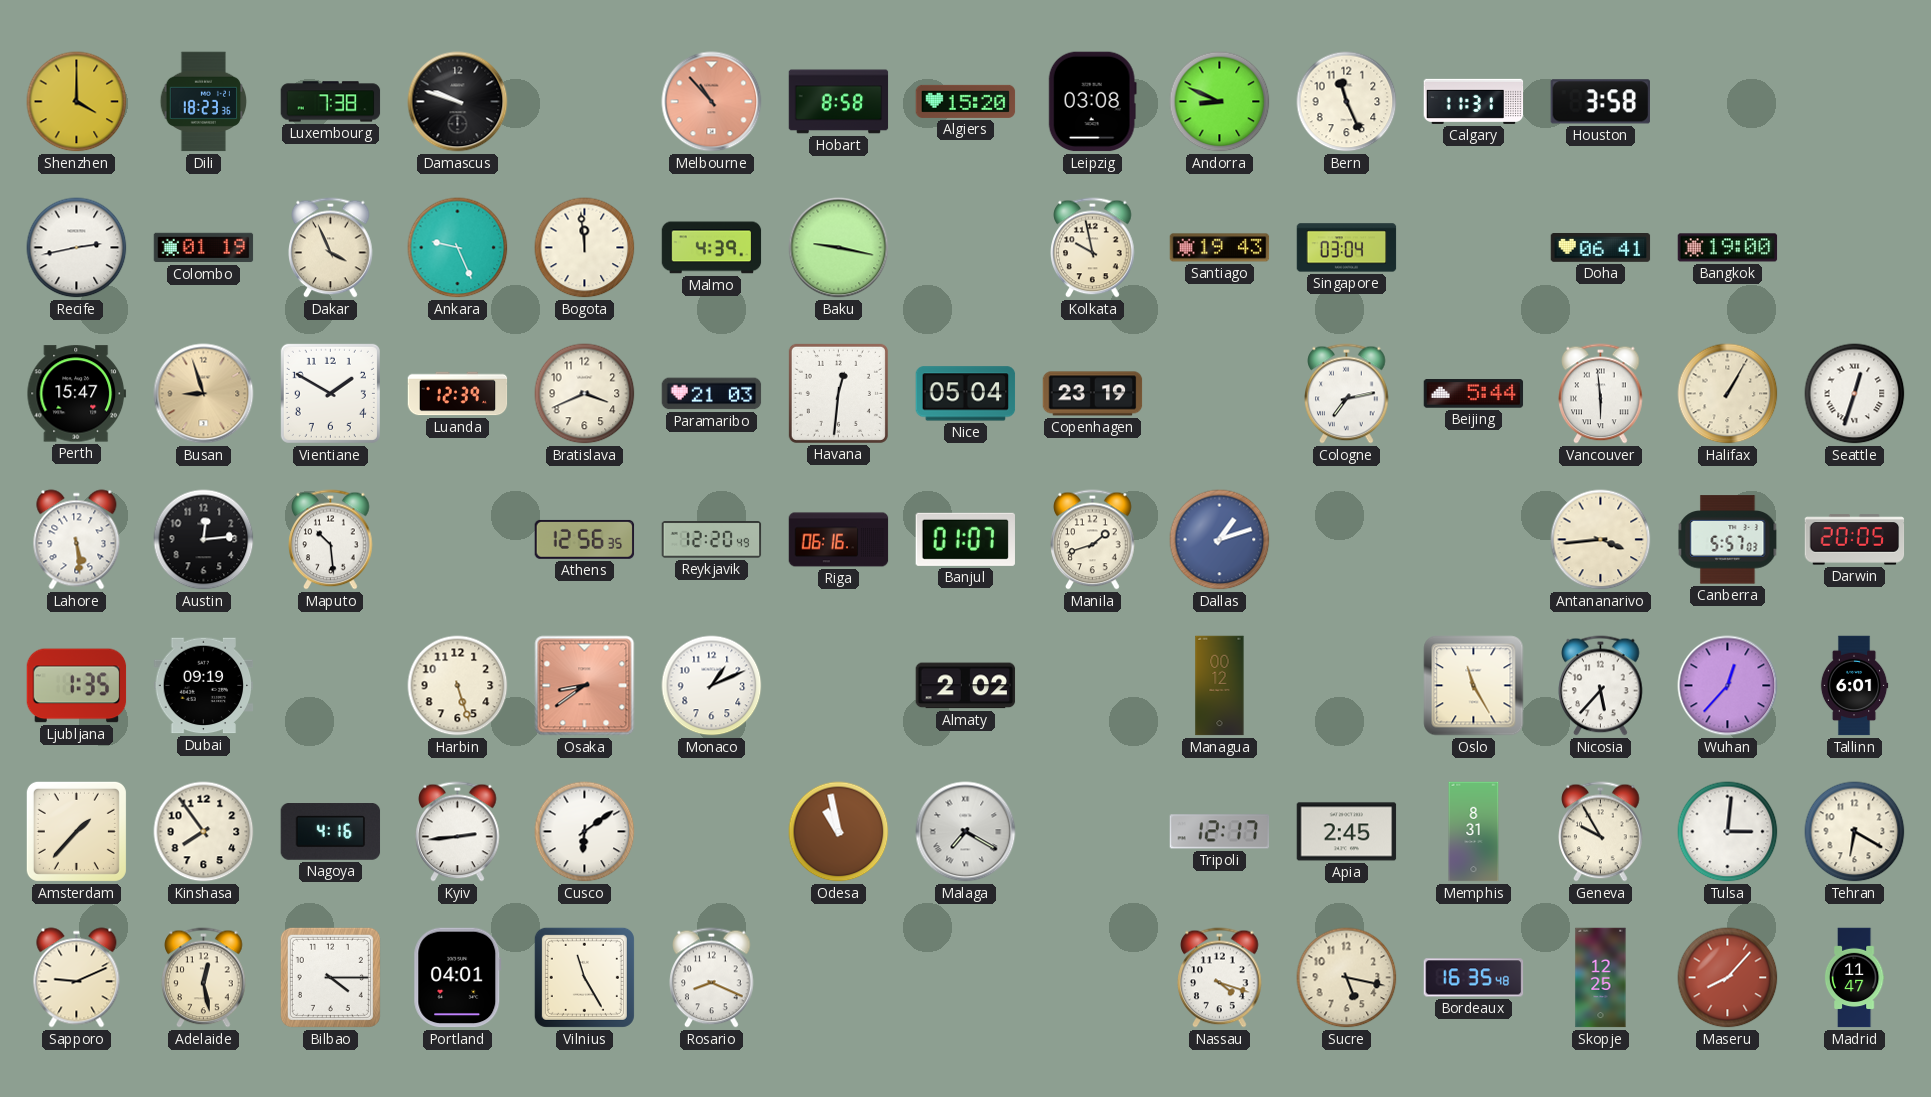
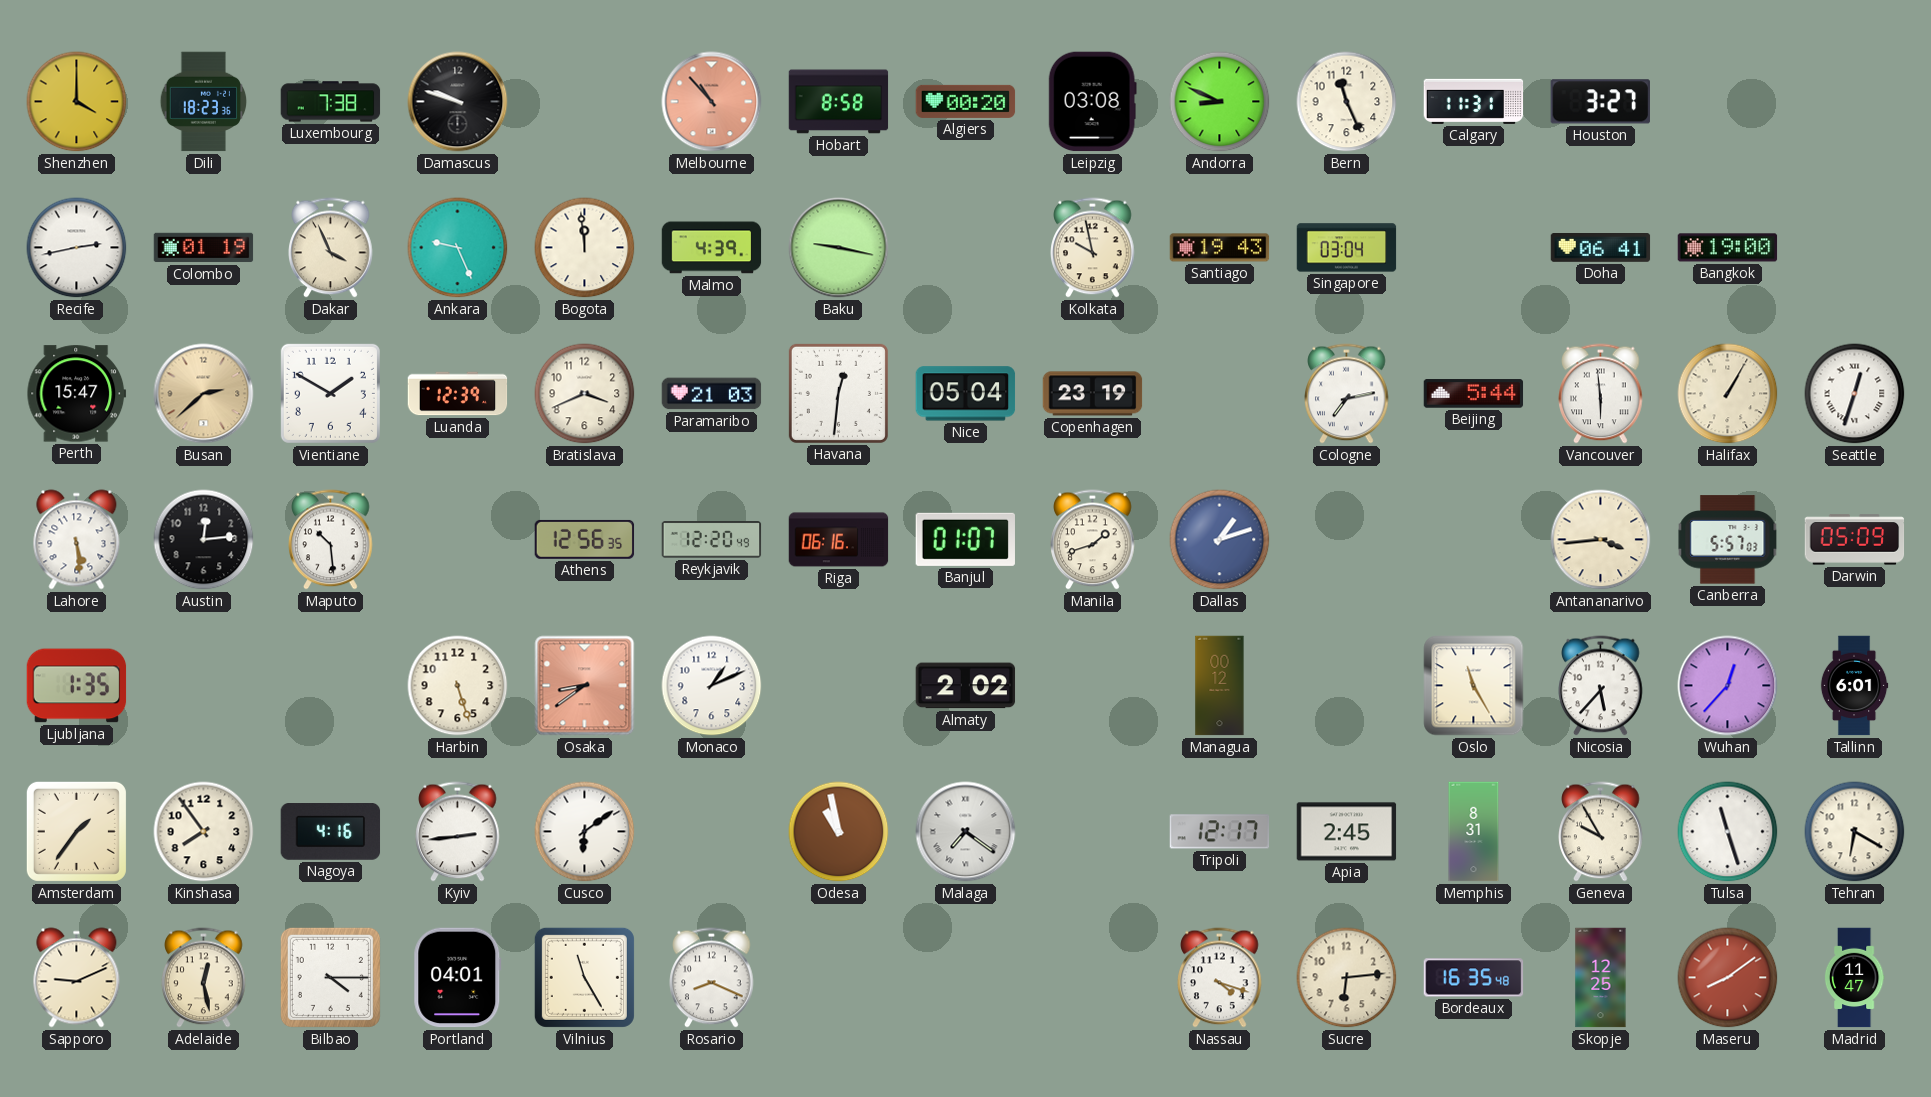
Algiers: 15:20 -> 00:20 (966, 101)
Houston: 3:58 -> 3:27 (1600, 102)
Busan: 8:57 -> 2:38 (204, 394)
Darwin: 20:05 -> 05:09 (1855, 540)
Dubai: 09:19 -> none (204, 686)
Amsterdam: 1:37 -> 1:36 (76, 831)
Malaga: 7:20 -> 7:21 (966, 832)
Tulsa: 3:01 -> 11:27 (1728, 832)
Sucre: 5:17 -> 6:14 (1347, 978)
Maseru: 8:07 -> 8:09 (1728, 978)
